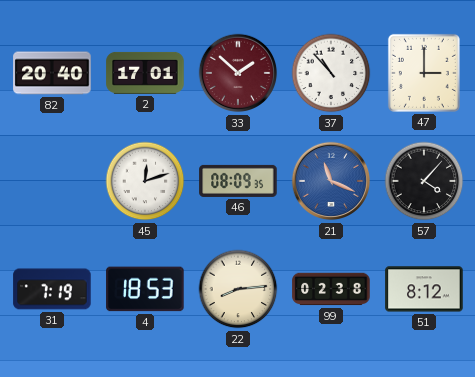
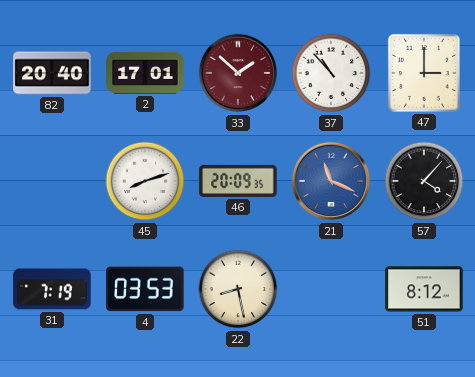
45: 12:12 -> 8:12 (145, 181)
46: 08:09 -> 20:09 (238, 181)
4: 18:53 -> 03:53 (145, 289)
22: 8:14 -> 8:28 (238, 289)
99: 02:38 -> none (331, 289)
